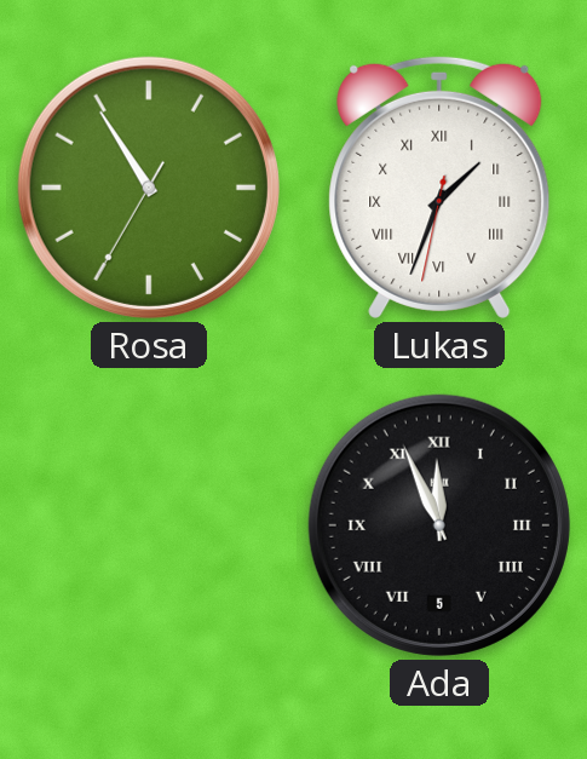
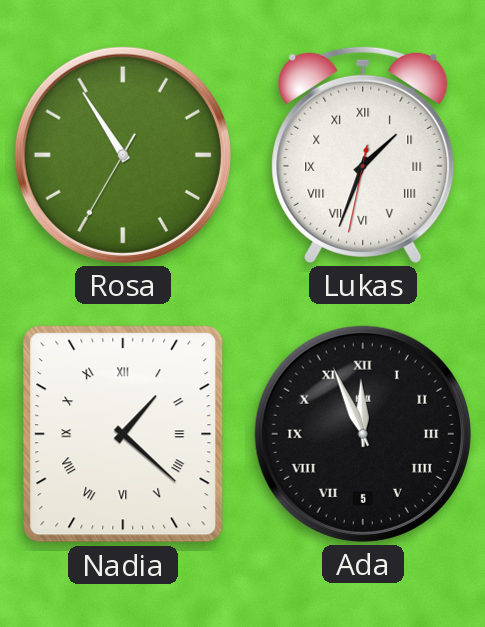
Nadia: none -> 1:22 (123, 434)
